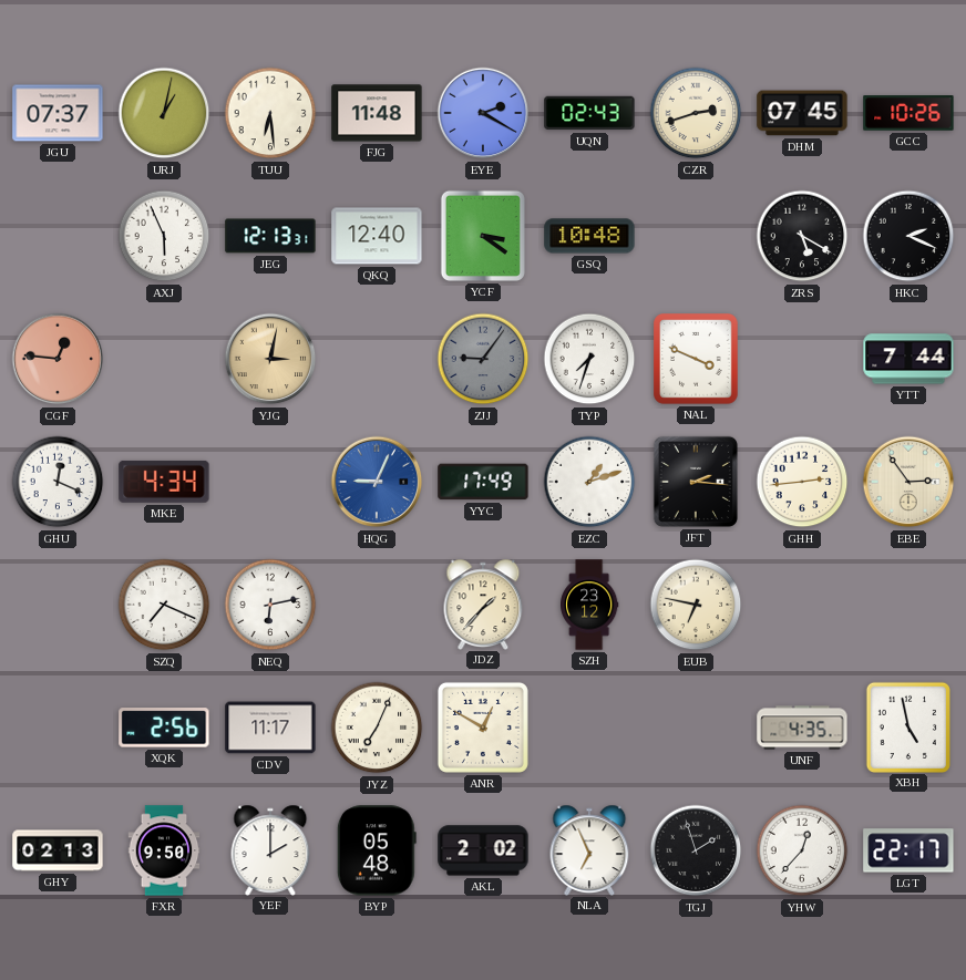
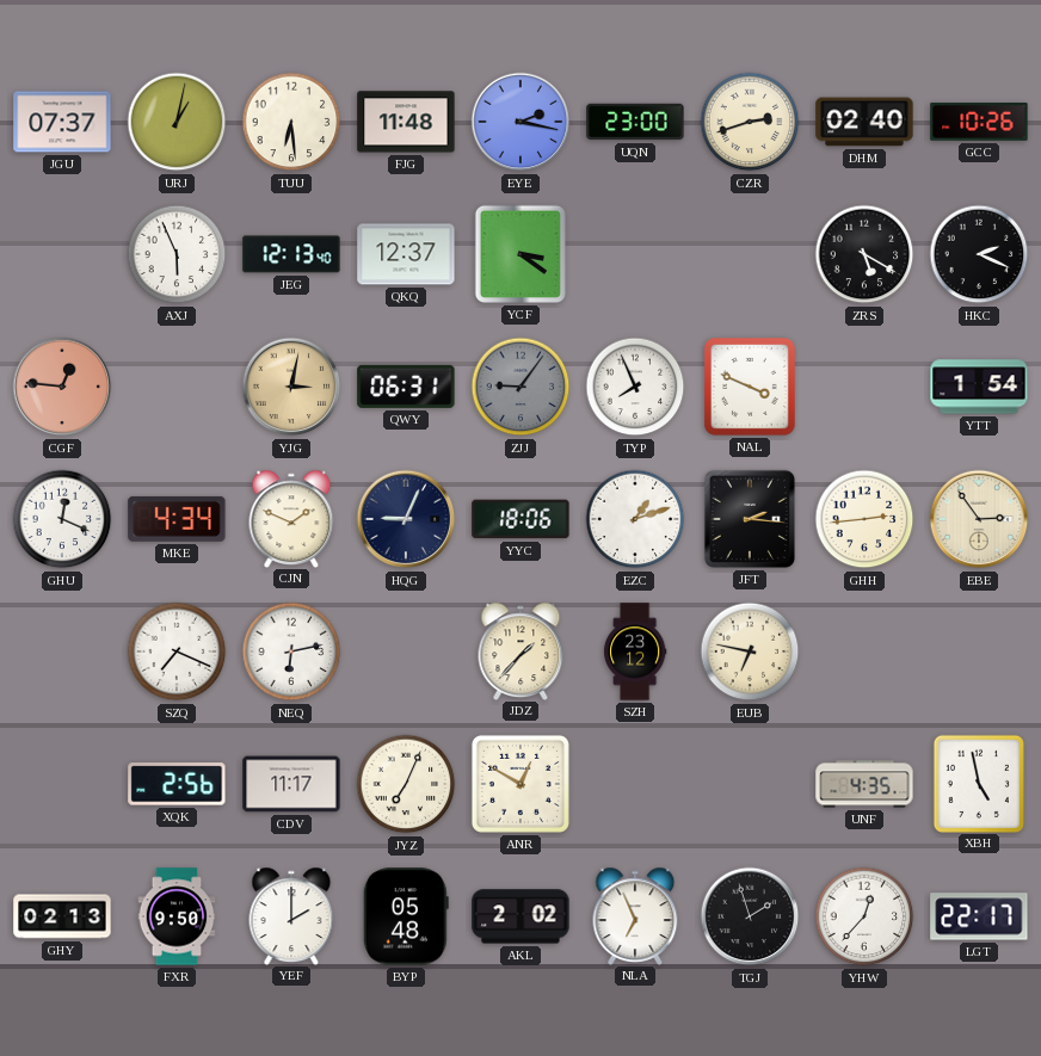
EYE: 2:20 -> 2:17 (520, 122)
UQN: 02:43 -> 23:00 (635, 122)
DHM: 07:45 -> 02:40 (864, 122)
JEG: 12:13:31 -> 12:13:40 (291, 254)
QKQ: 12:40 -> 12:37 (406, 254)
GSQ: 10:48 -> none (589, 236)
QWY: none -> 06:31 (406, 387)
TYP: 7:33 -> 7:56 (635, 387)
YTT: 7:44 -> 1:54 (979, 387)
CJN: none -> 1:49 (291, 518)
HQG dial: blue -> navy (406, 519)
YYC: 17:49 -> 18:06 (520, 519)
